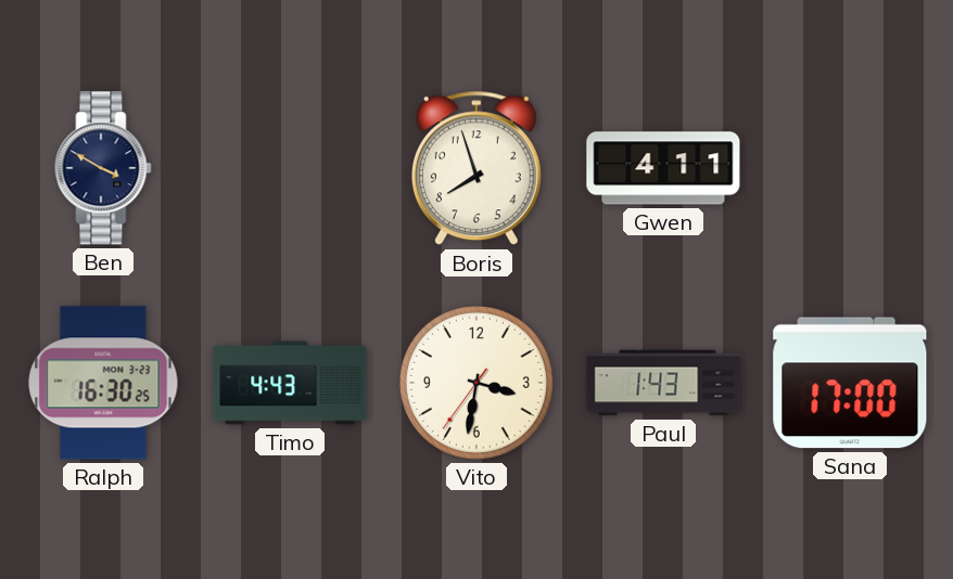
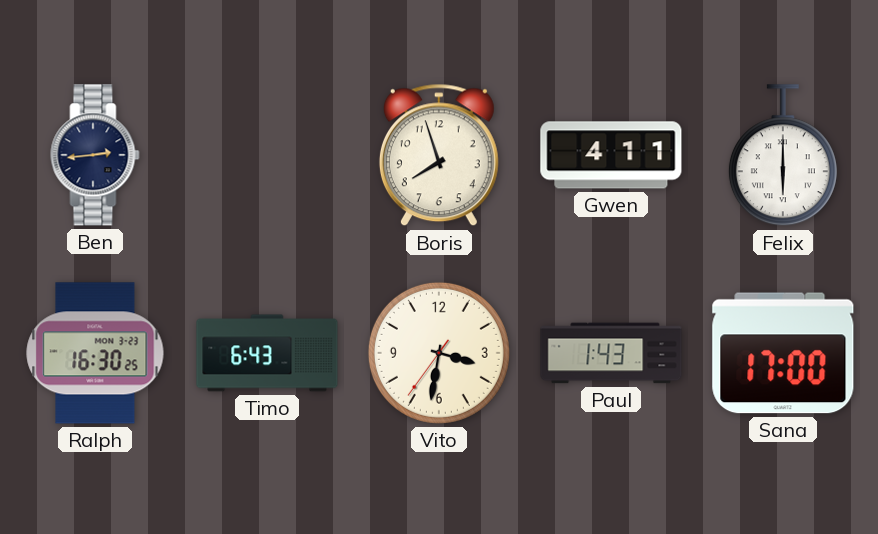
Ben: 3:50 -> 2:44 (95, 155)
Felix: none -> 6:00 (783, 156)
Timo: 4:43 -> 6:43 (267, 353)
